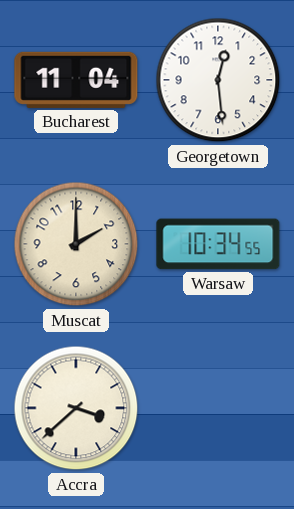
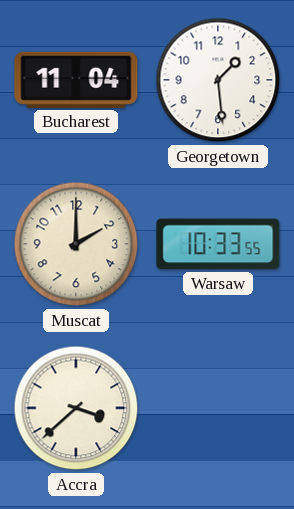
Georgetown: 12:29 -> 1:29 (218, 80)
Warsaw: 10:34 -> 10:33 (218, 244)
